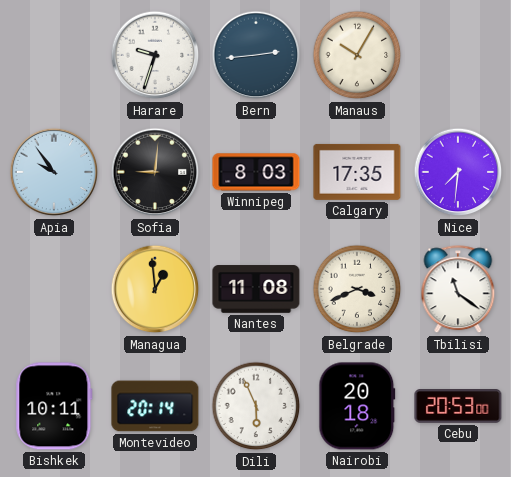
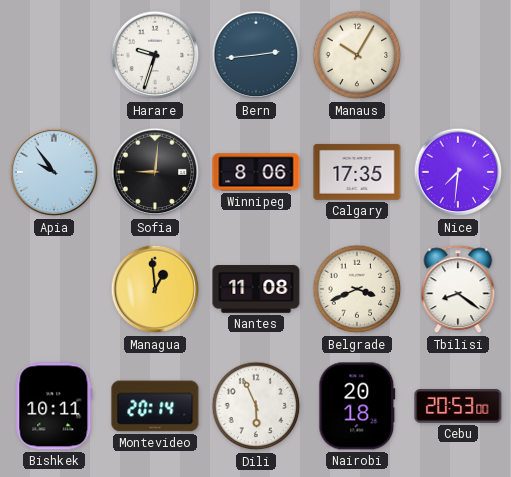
Winnipeg: 8:03 -> 8:06 (256, 172)
Tbilisi: 11:21 -> 8:21 (458, 290)
